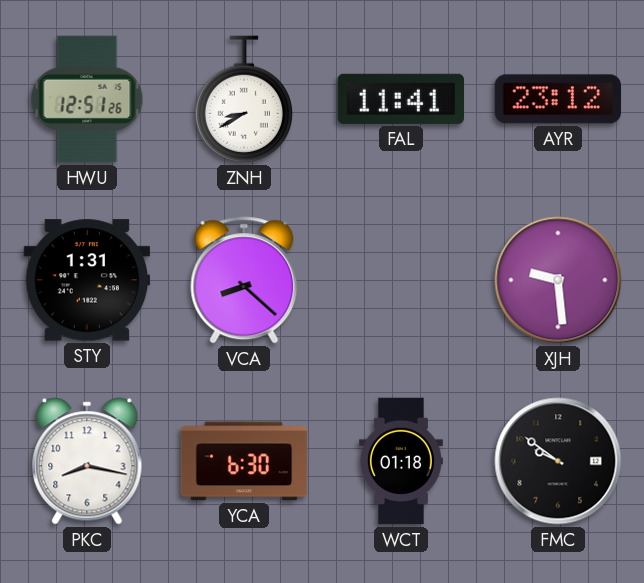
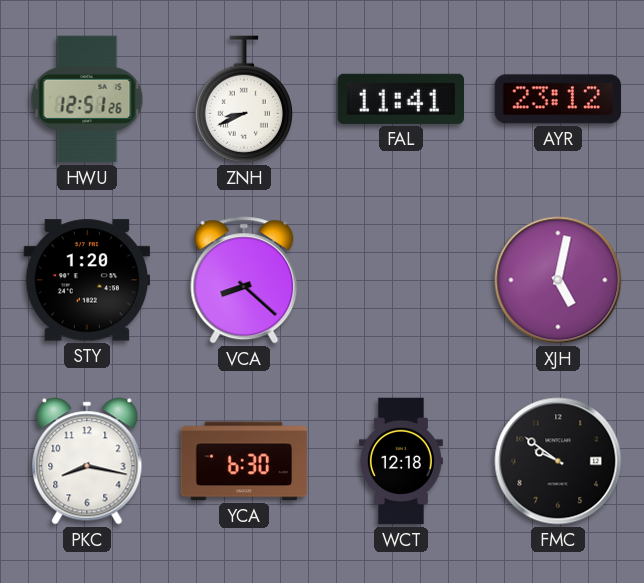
ZNH: 8:40 -> 8:41 (244, 99)
STY: 1:31 -> 1:20 (87, 280)
XJH: 9:29 -> 5:02 (558, 280)
WCT: 01:18 -> 12:18 (401, 461)
